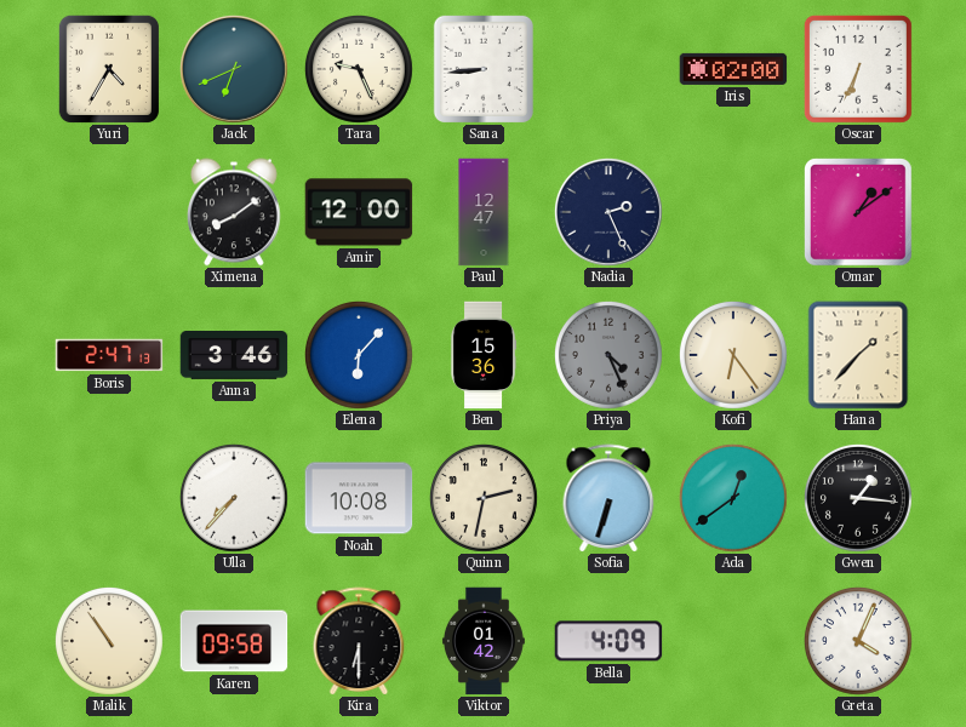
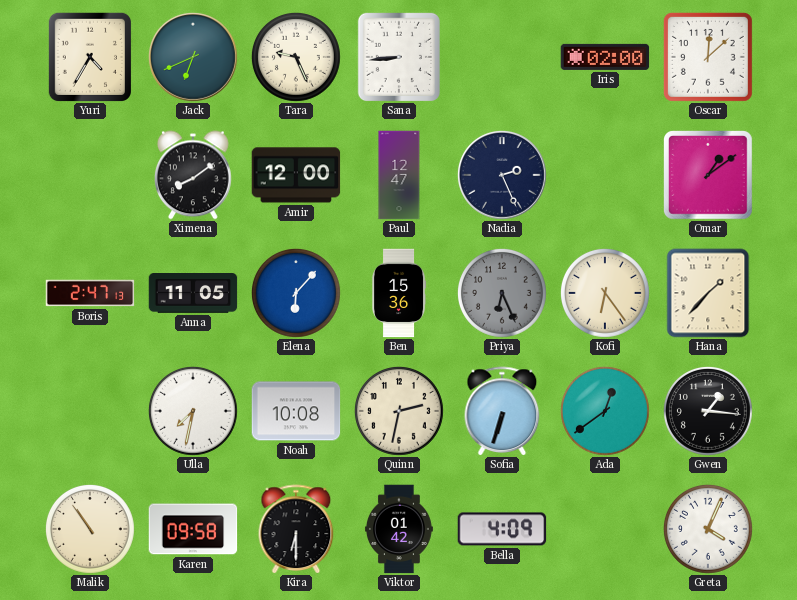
Oscar: 6:34 -> 12:08 (708, 57)
Anna: 3:46 -> 11:05 (193, 293)
Priya: 4:26 -> 6:26 (502, 293)
Ulla: 7:37 -> 7:32 (193, 411)
